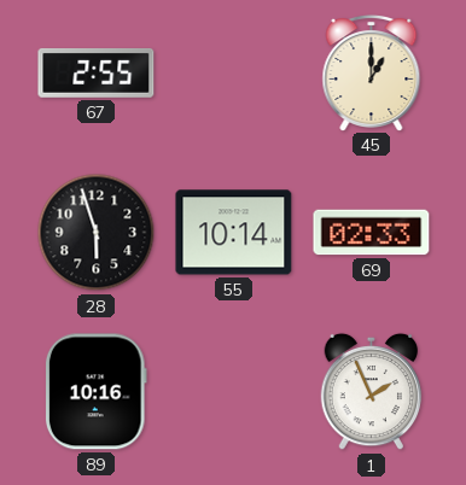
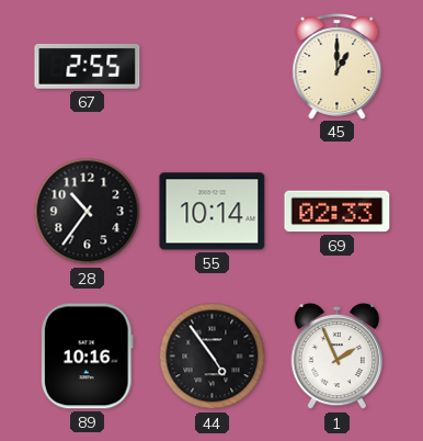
28: 5:57 -> 10:36 (88, 212)
44: none -> 4:54 (213, 357)
